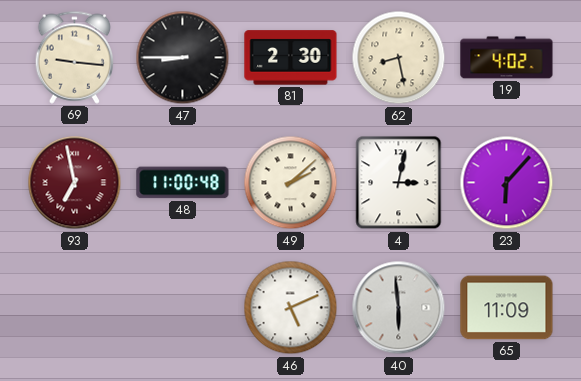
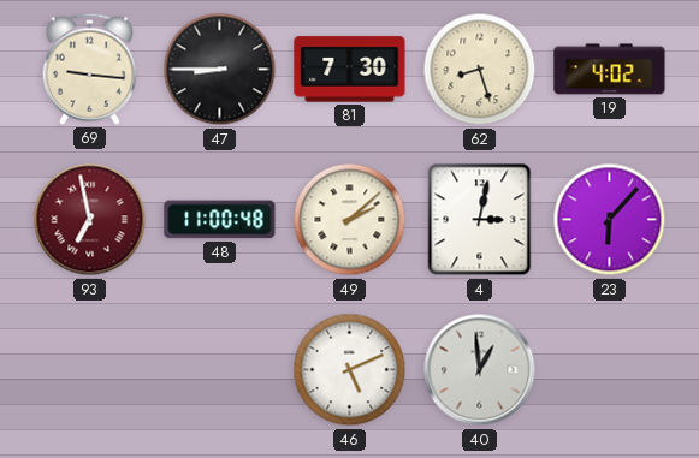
81: 2:30 -> 7:30 (350, 70)
62: 8:28 -> 8:27 (480, 70)
40: 5:59 -> 12:59 (480, 370)
65: 11:09 -> none (507, 308)
